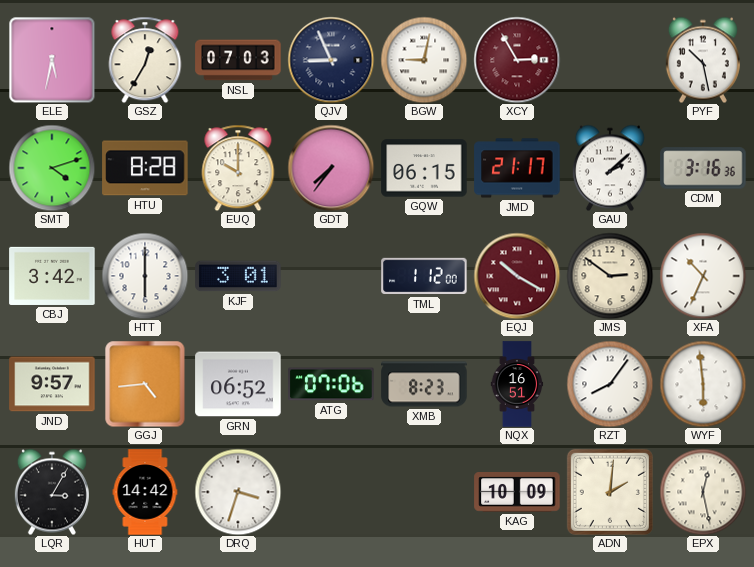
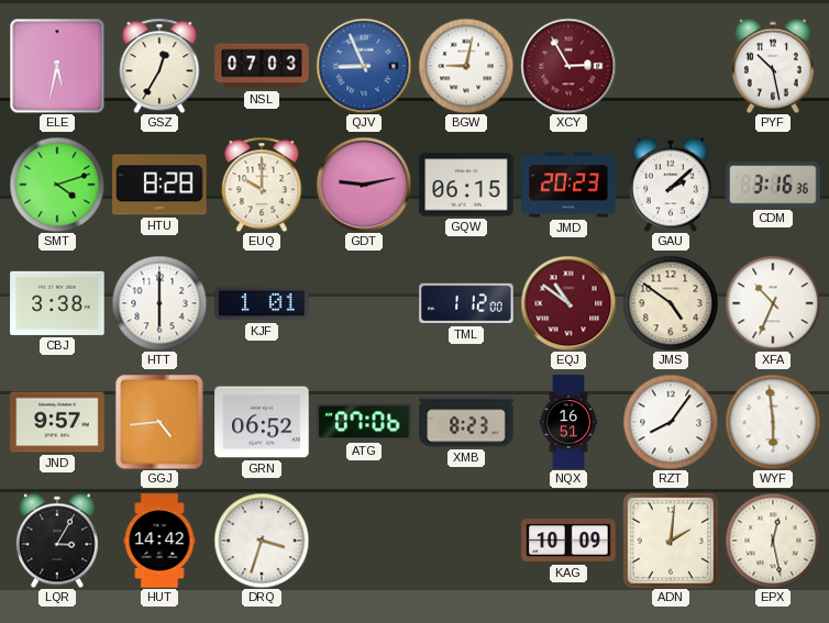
QJV dial: navy -> blue (364, 66)
GDT: 7:36 -> 9:13 (364, 185)
JMD: 21:17 -> 20:23 (568, 185)
CBJ: 3:42 -> 3:38 (57, 303)
KJF: 3:01 -> 1:01 (262, 303)
EQJ: 10:20 -> 10:51 (568, 303)
JMS: 2:51 -> 4:51 (671, 303)
